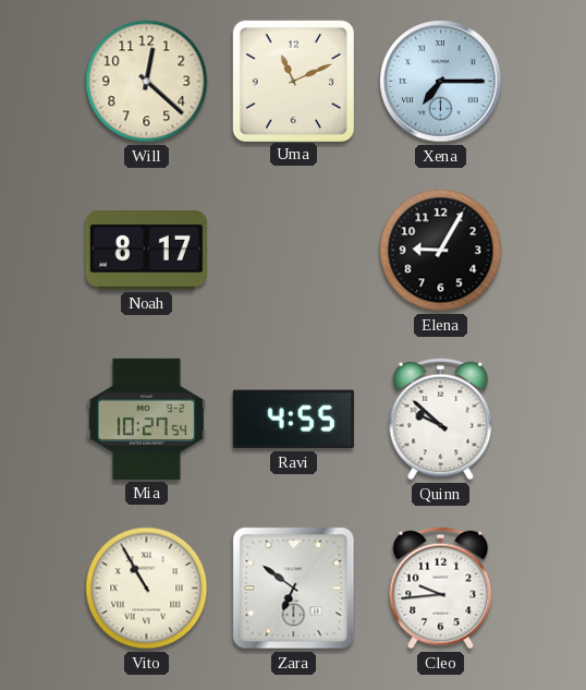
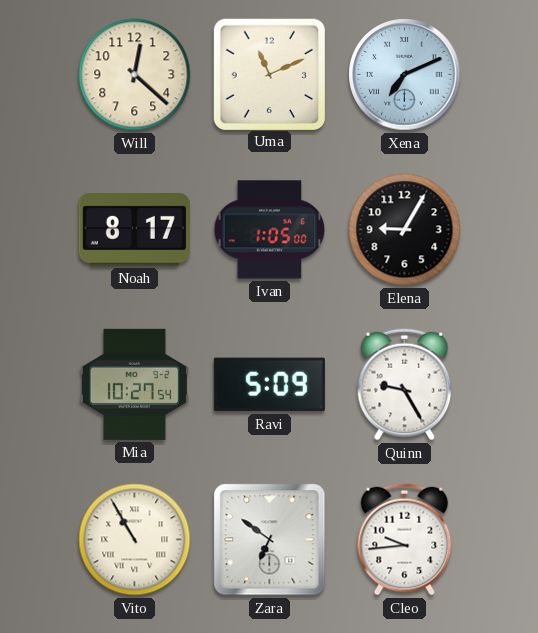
Xena: 7:15 -> 7:11 (405, 75)
Ivan: none -> 1:05 (270, 230)
Ravi: 4:55 -> 5:09 (269, 385)
Quinn: 9:52 -> 9:25 (405, 385)
